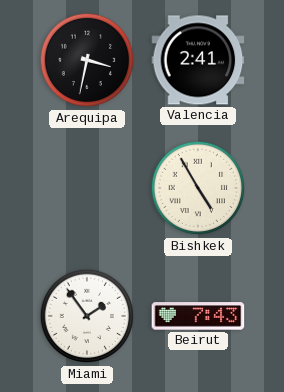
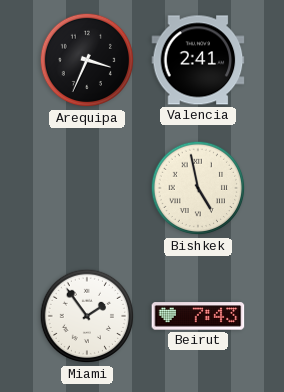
Arequipa: 3:32 -> 3:34 (87, 60)
Bishkek: 4:55 -> 4:58 (198, 188)
